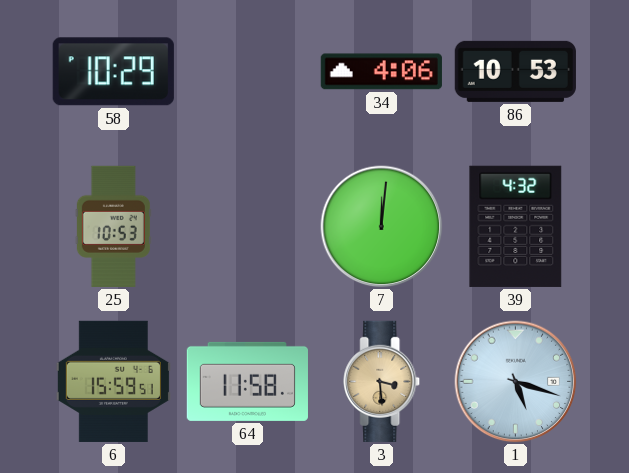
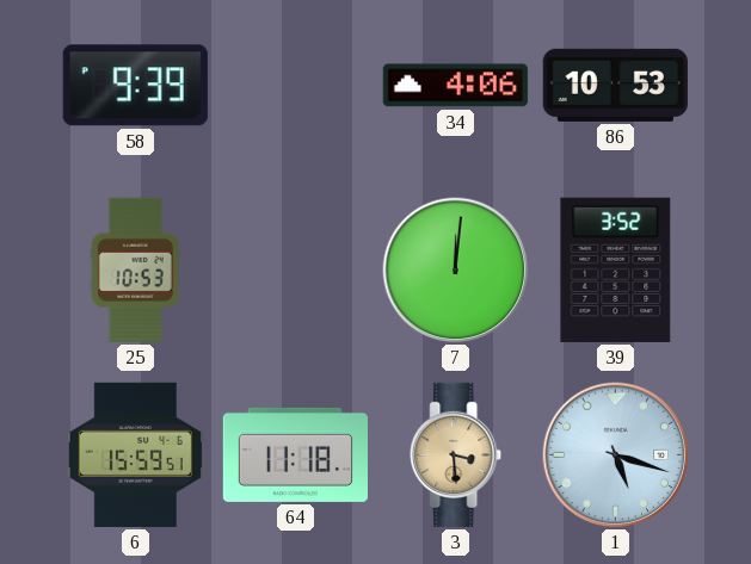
58: 10:29 -> 9:39 (135, 86)
39: 4:32 -> 3:52 (616, 269)
64: 11:58 -> 11:18 (295, 454)
